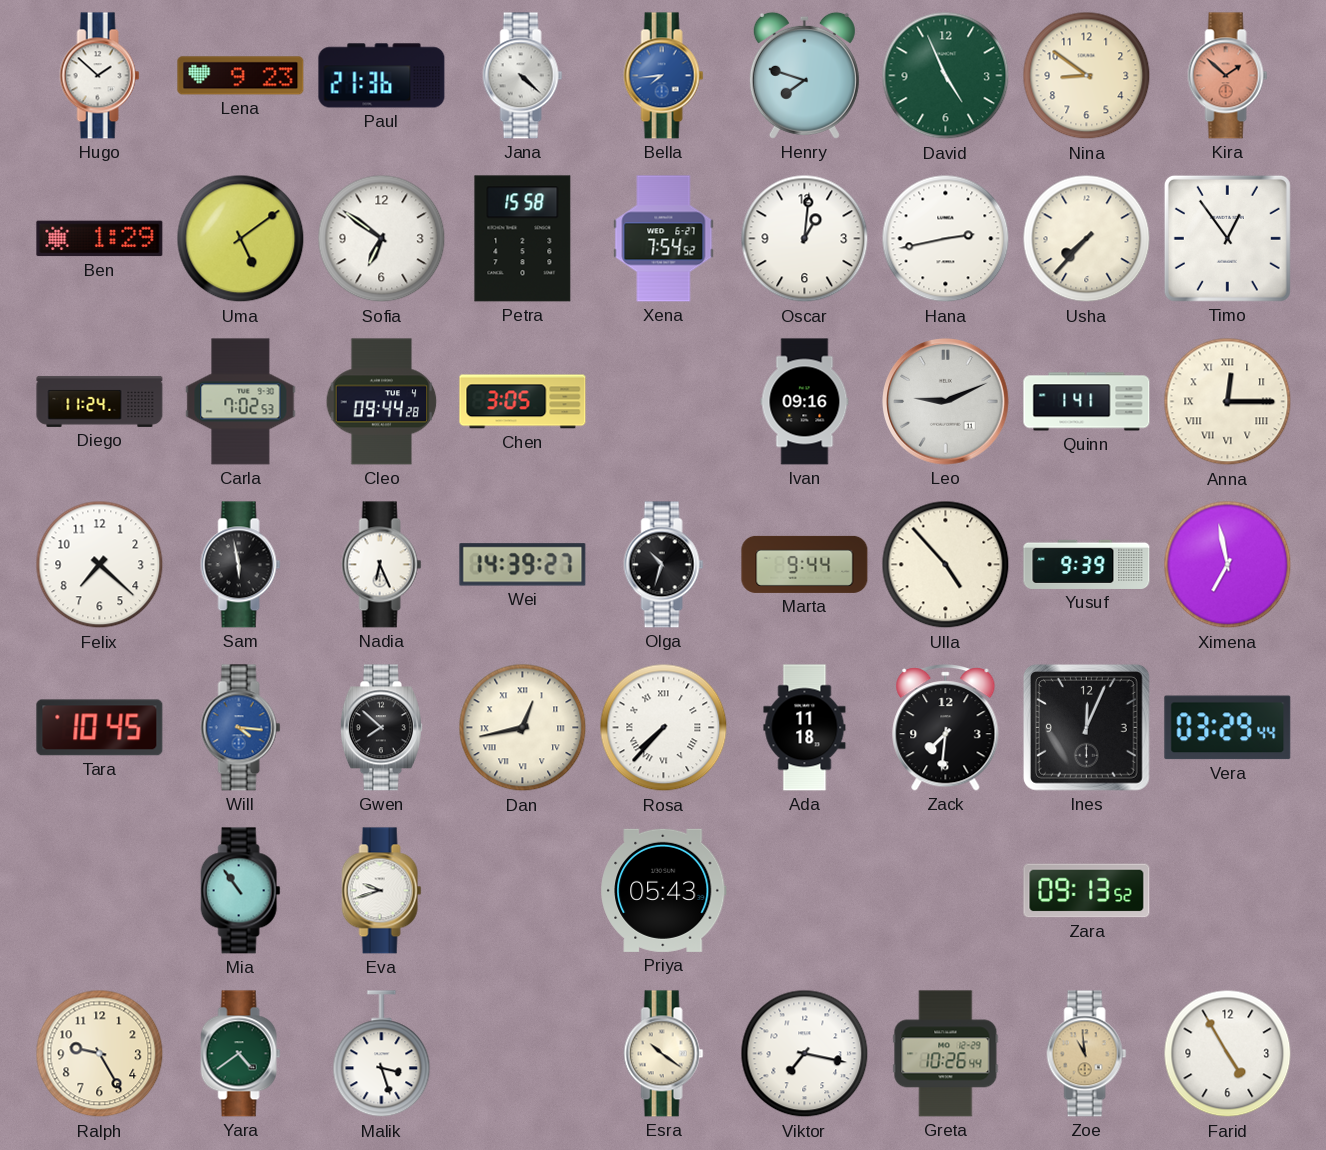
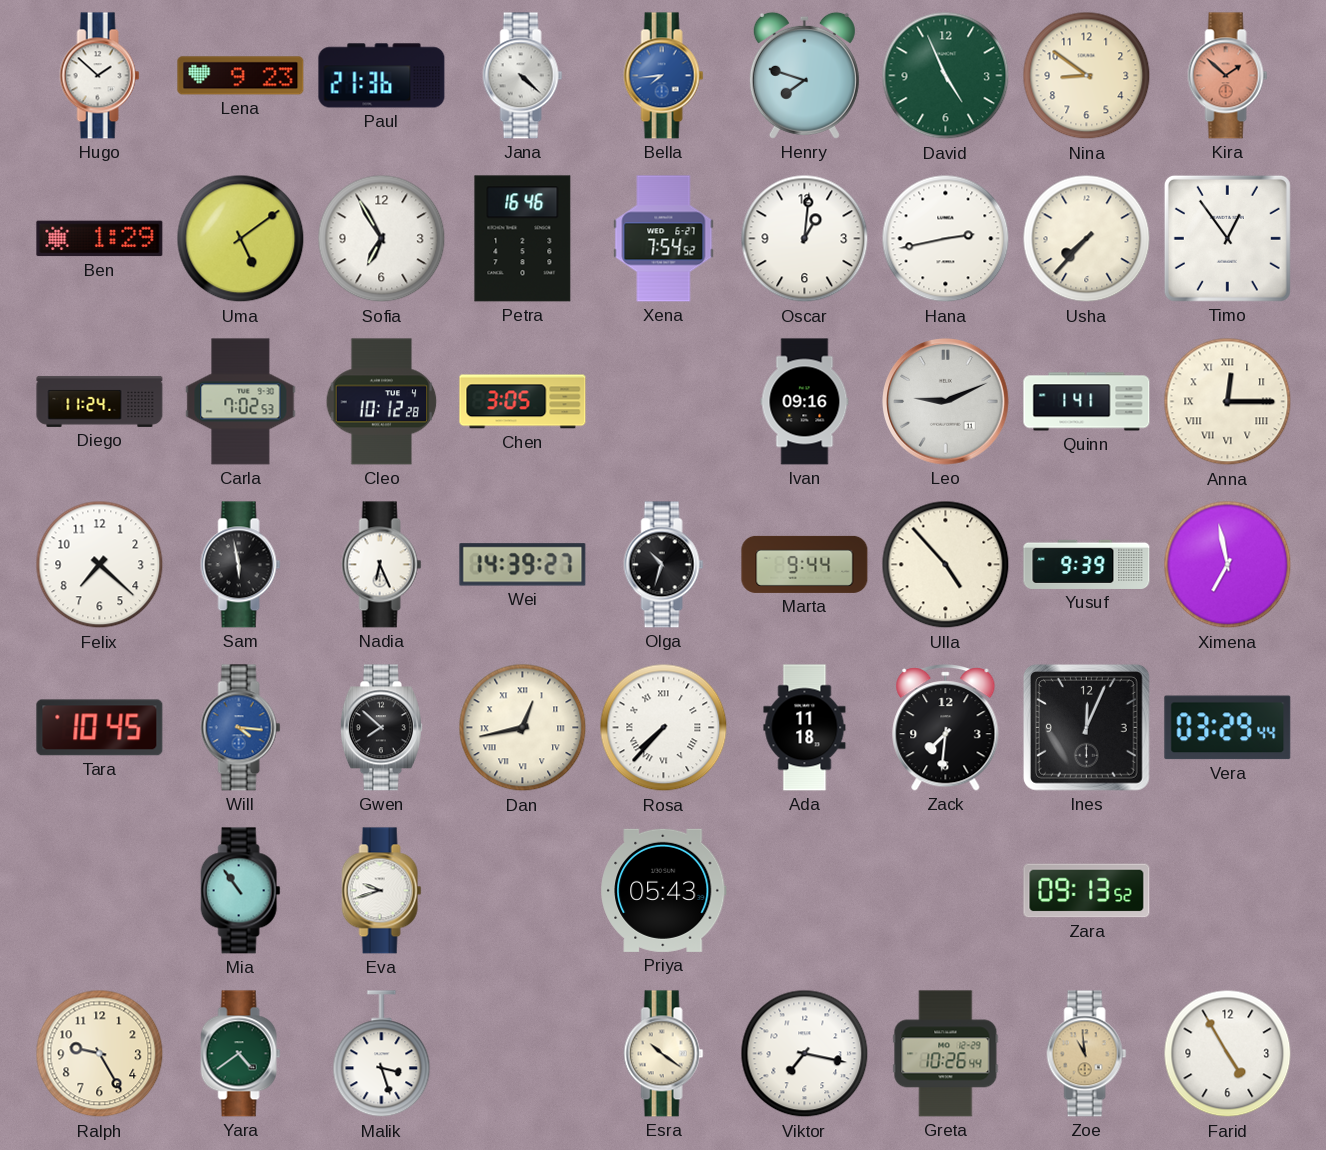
Sofia: 6:51 -> 6:55 (382, 239)
Petra: 15:58 -> 16:46 (523, 239)
Cleo: 09:44 -> 10:12 (382, 402)
